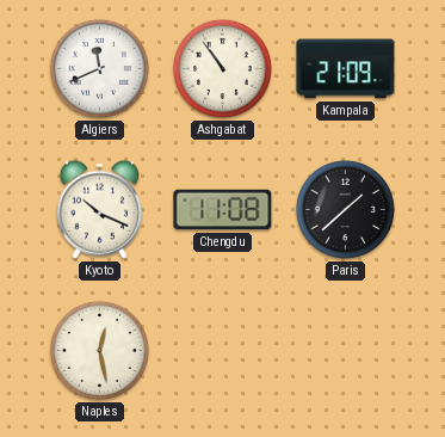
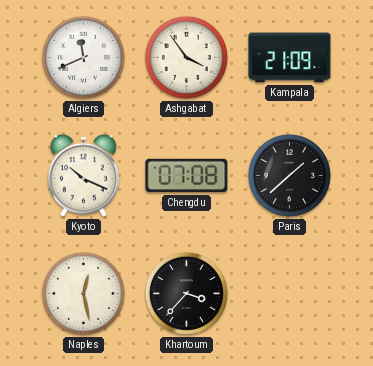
Ashgabat: 10:54 -> 3:54 (186, 57)
Chengdu: 11:08 -> 07:08 (187, 176)
Khartoum: none -> 3:37 (186, 293)
